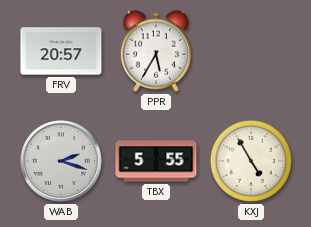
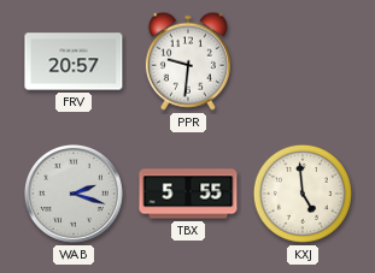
PPR: 5:35 -> 9:31 (188, 61)
KXJ: 4:55 -> 4:59 (303, 194)
